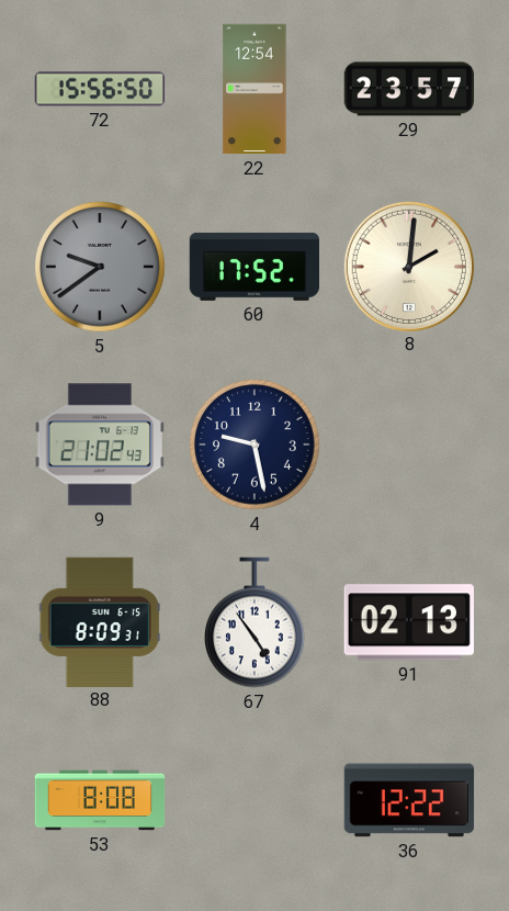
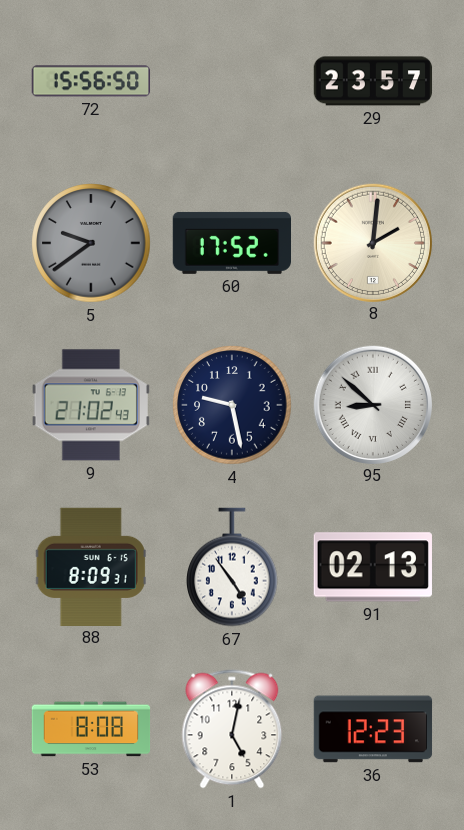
22: 12:54 -> none (255, 89)
95: none -> 8:52 (372, 404)
1: none -> 5:02 (232, 729)
36: 12:22 -> 12:23 (373, 729)
